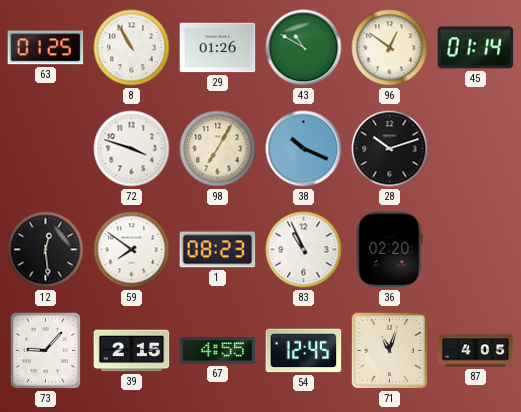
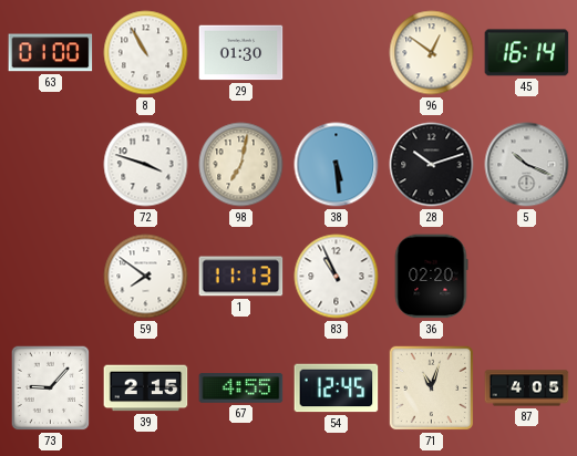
63: 01:25 -> 01:00 (51, 53)
29: 01:26 -> 01:30 (241, 53)
43: 10:50 -> none (304, 48)
45: 01:14 -> 16:14 (527, 53)
98: 7:05 -> 7:02 (241, 165)
38: 10:19 -> 5:29 (337, 165)
5: none -> 10:19 (527, 165)
12: 12:29 -> none (46, 250)
1: 08:23 -> 11:13 (241, 277)
